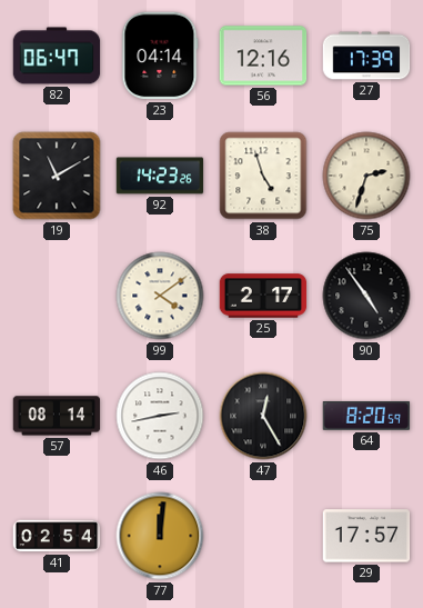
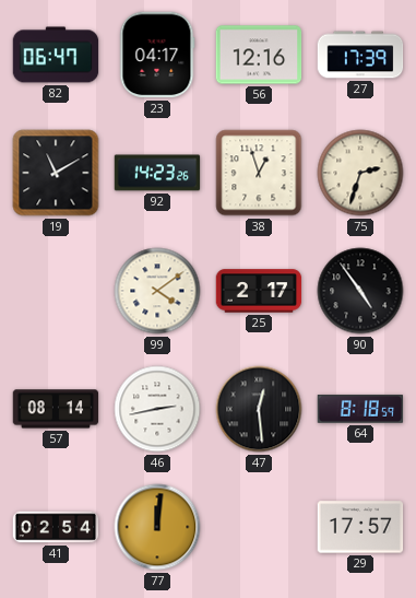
23: 04:14 -> 04:17 (157, 55)
38: 4:57 -> 12:57 (259, 173)
47: 12:25 -> 12:29 (259, 409)
64: 8:20 -> 8:18 (360, 409)
